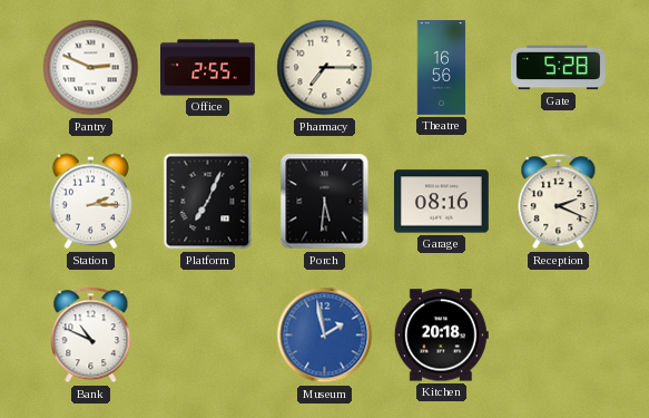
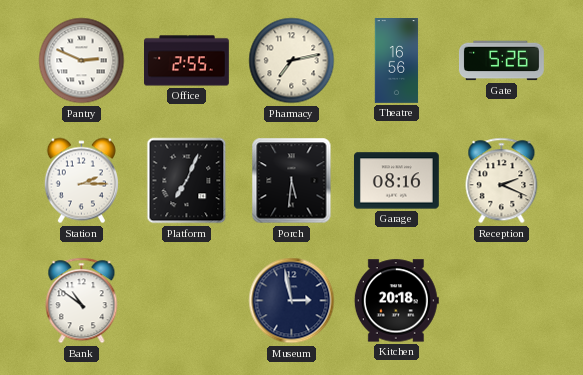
Pharmacy: 7:15 -> 7:13 (292, 61)
Gate: 5:28 -> 5:26 (501, 61)
Bank: 10:49 -> 10:51 (82, 301)
Museum: 1:58 -> 2:58 (292, 301)
Museum dial: blue -> navy (292, 301)
